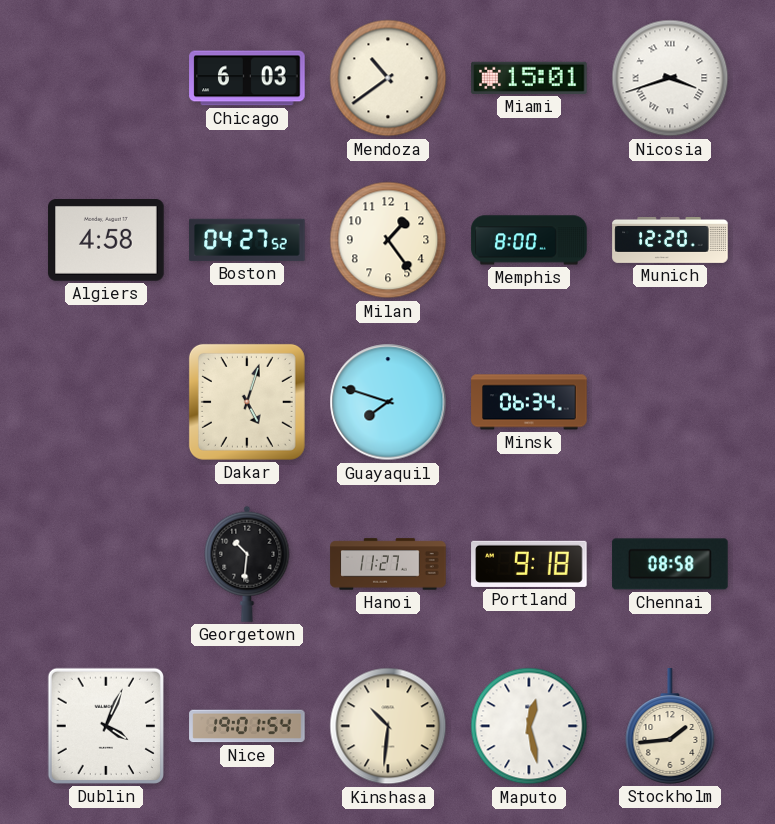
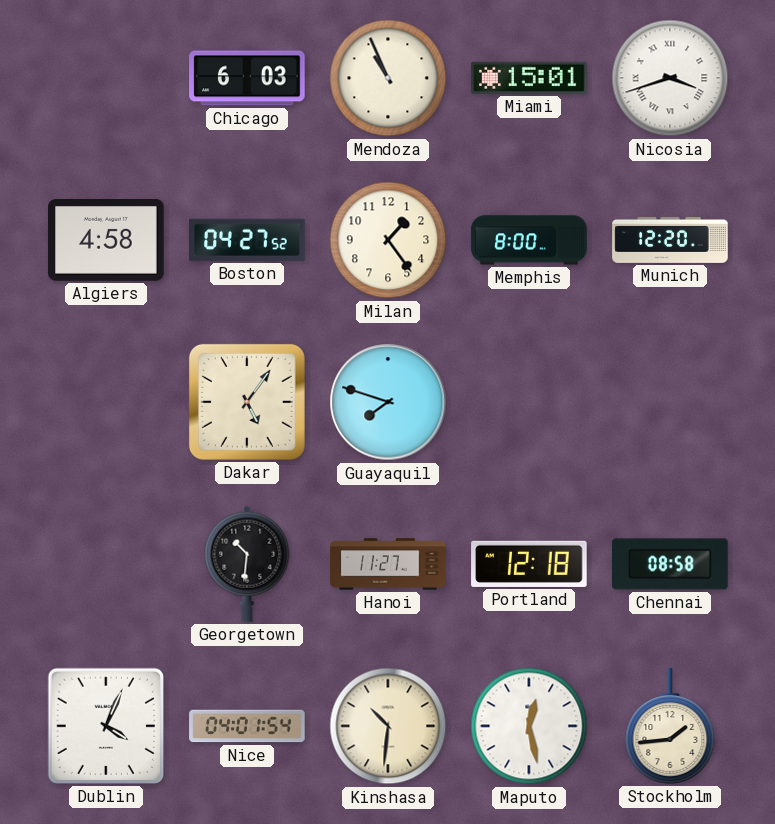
Mendoza: 10:39 -> 10:56 (388, 78)
Dakar: 5:03 -> 5:06 (247, 402)
Minsk: 06:34 -> none (529, 402)
Portland: 9:18 -> 12:18 (529, 564)
Nice: 19:01 -> 04:01 (247, 726)
